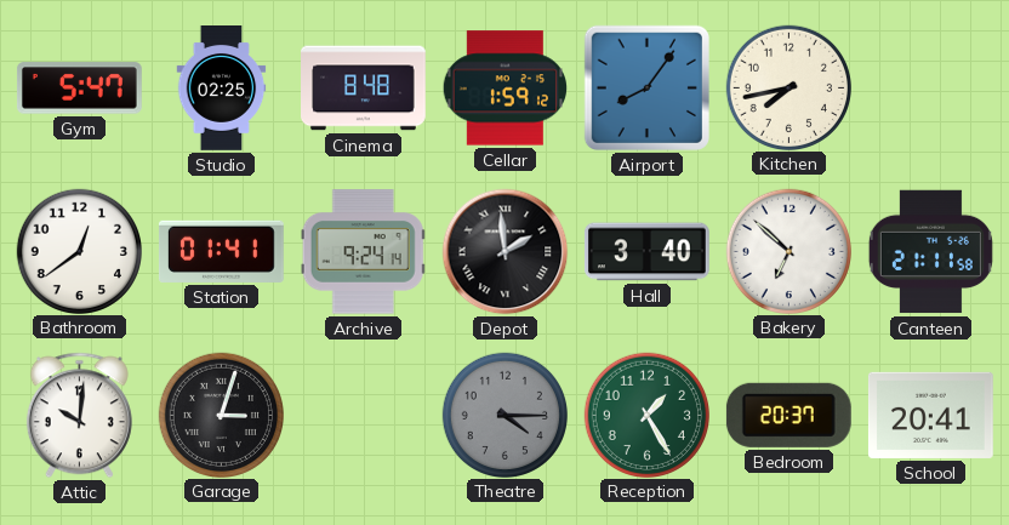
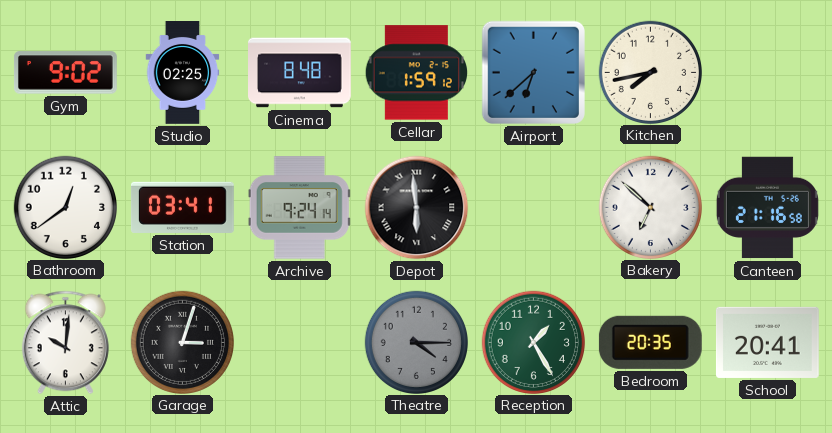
Gym: 5:47 -> 9:02 (65, 73)
Airport: 8:06 -> 6:38 (533, 72)
Station: 01:41 -> 03:41 (182, 207)
Depot: 1:59 -> 5:59 (417, 208)
Hall: 3:40 -> none (646, 252)
Canteen: 21:11 -> 21:16 (767, 208)
Bedroom: 20:37 -> 20:35 (650, 342)
